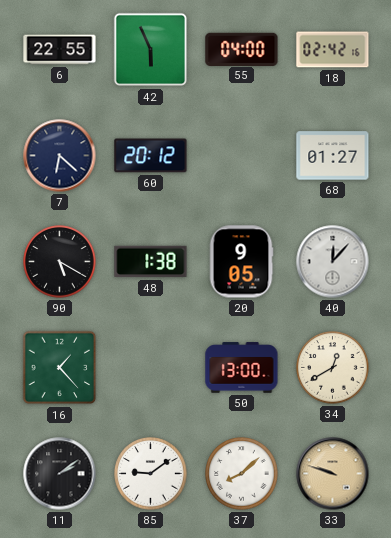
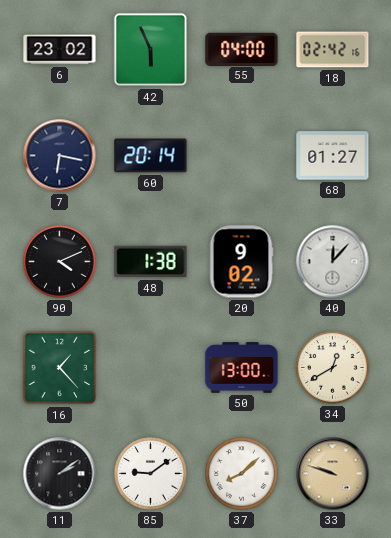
6: 22:55 -> 23:02 (60, 50)
7: 6:22 -> 6:17 (60, 156)
60: 20:12 -> 20:14 (151, 156)
90: 5:20 -> 4:11 (60, 262)
20: 9:05 -> 9:02 (241, 262)
